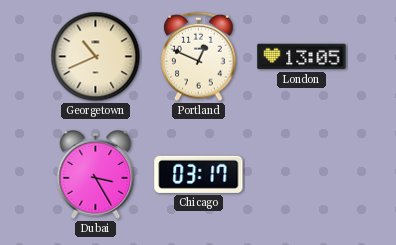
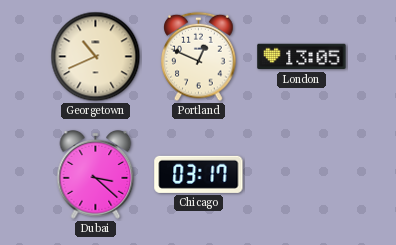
Dubai: 3:25 -> 3:22 (96, 175)
